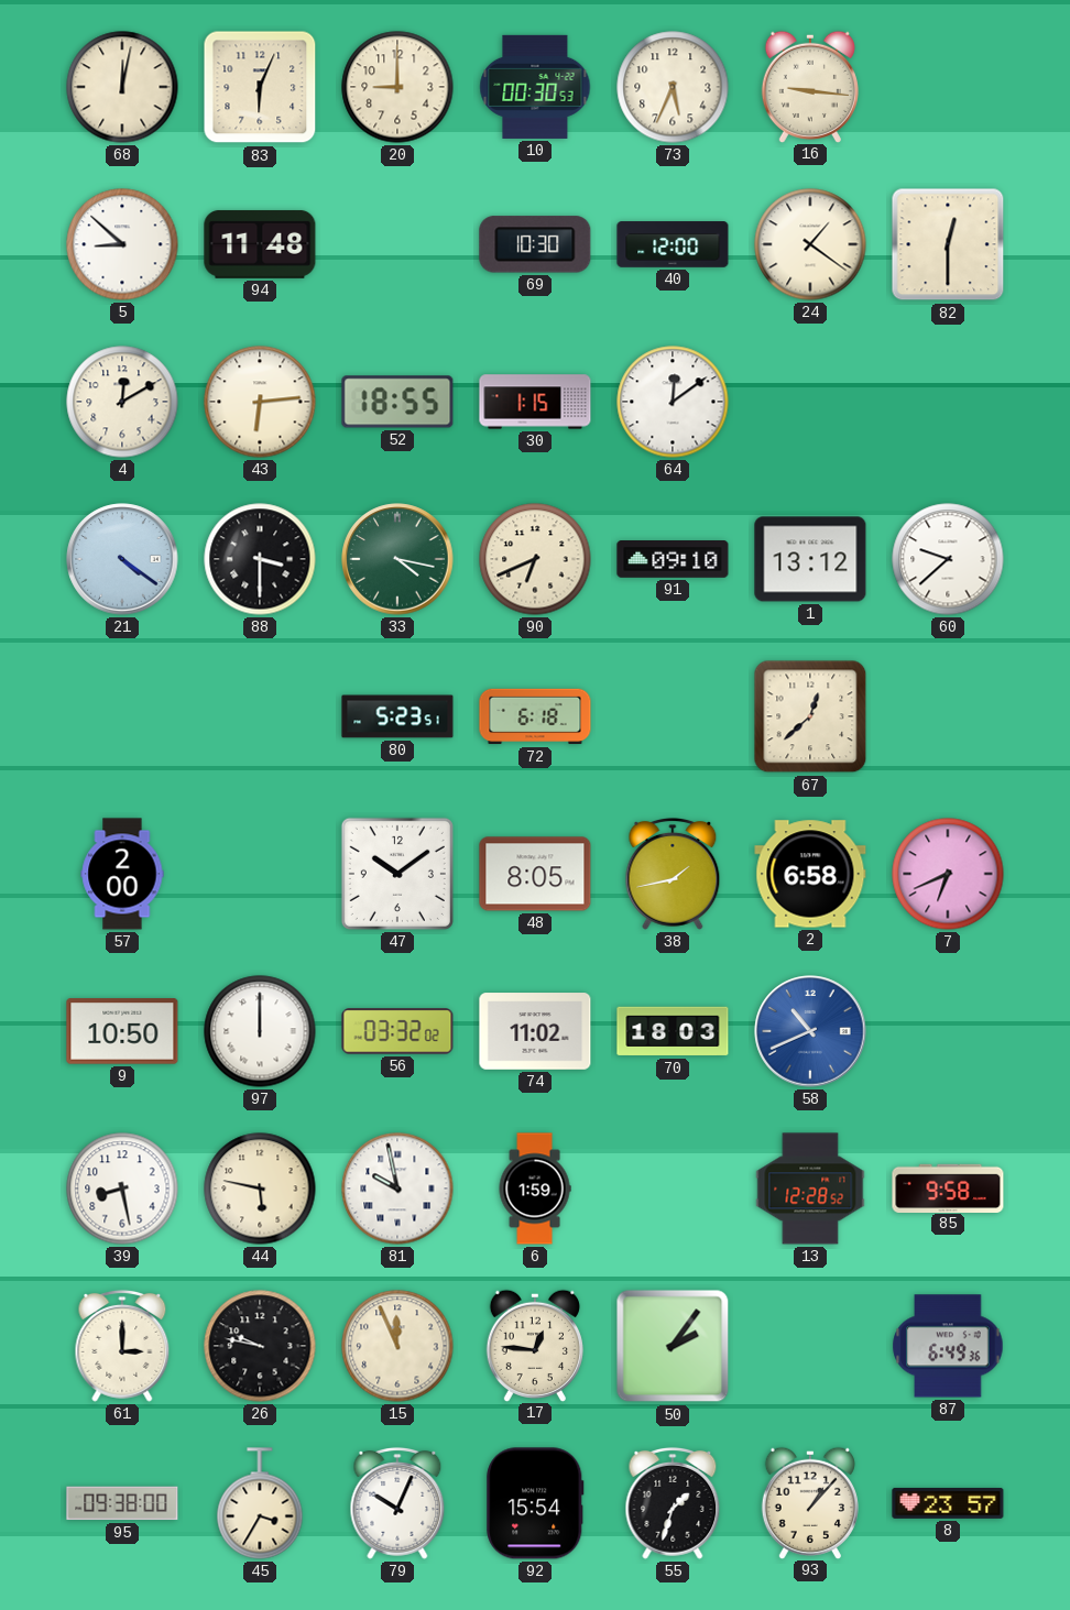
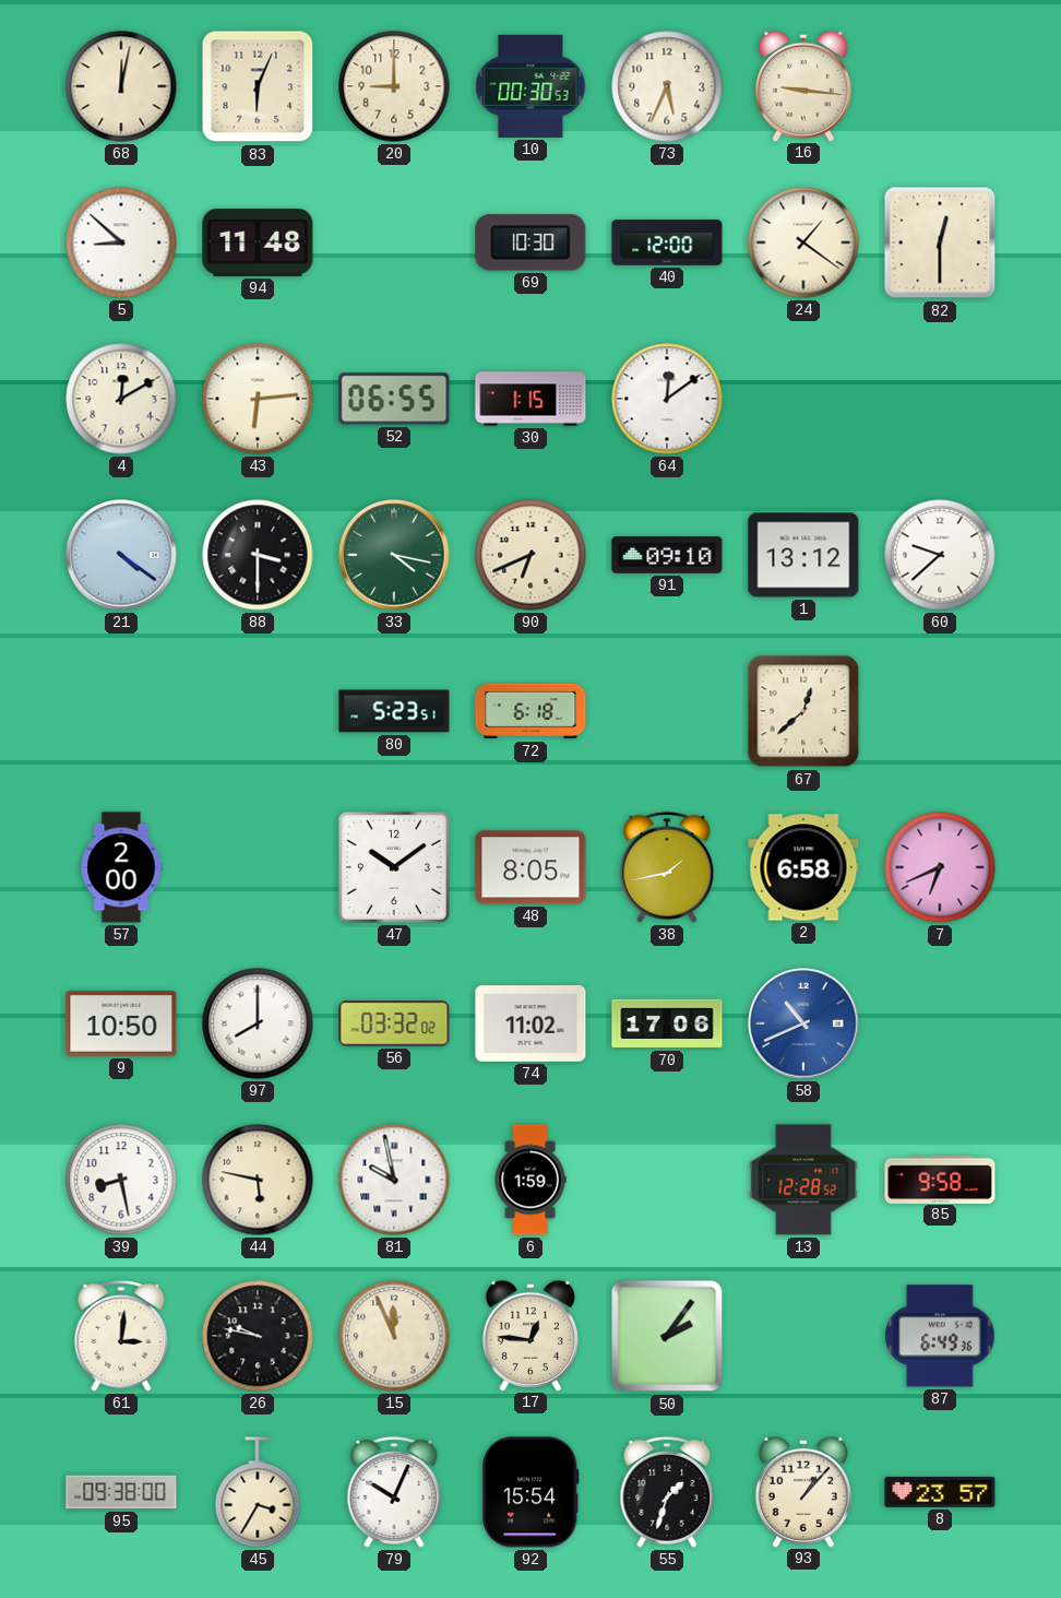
52: 18:55 -> 06:55 (394, 399)
97: 12:00 -> 8:00 (258, 1023)
70: 18:03 -> 17:06 (667, 1023)
61: 3:00 -> 3:01 (121, 1336)
